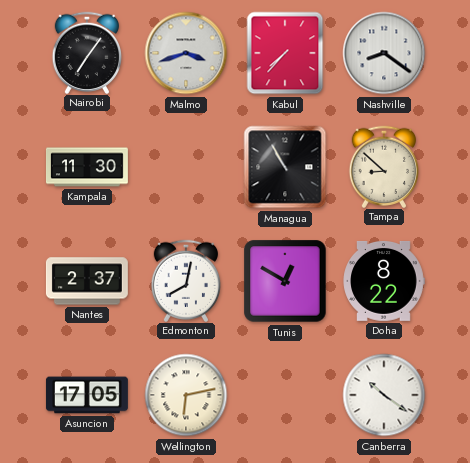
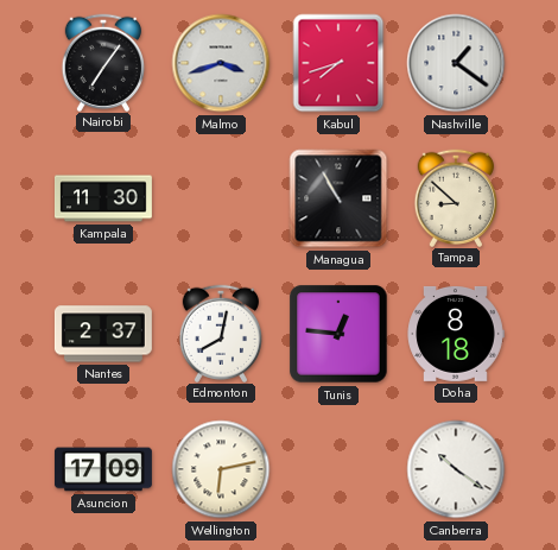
Kabul: 7:37 -> 7:42 (338, 63)
Nashville: 8:21 -> 1:21 (456, 63)
Tunis: 12:50 -> 12:46 (338, 334)
Doha: 8:22 -> 8:18 (456, 334)
Asuncion: 17:05 -> 17:09 (103, 469)
